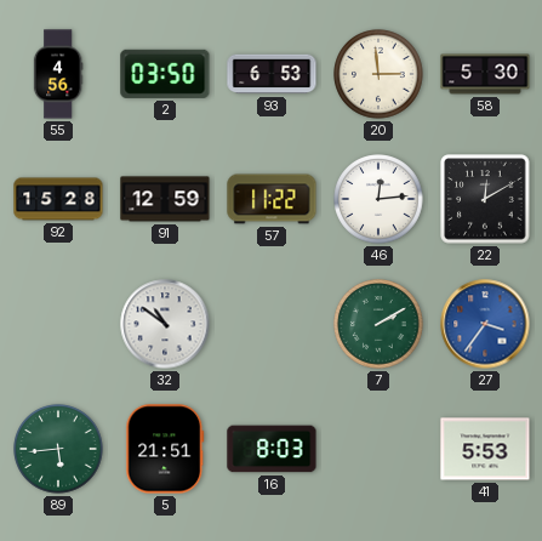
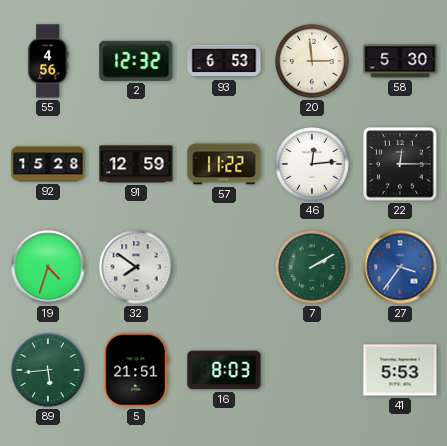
2: 03:50 -> 12:32 (136, 61)
22: 12:10 -> 12:15 (400, 164)
19: none -> 4:33 (48, 267)
32: 10:51 -> 7:51 (136, 267)
